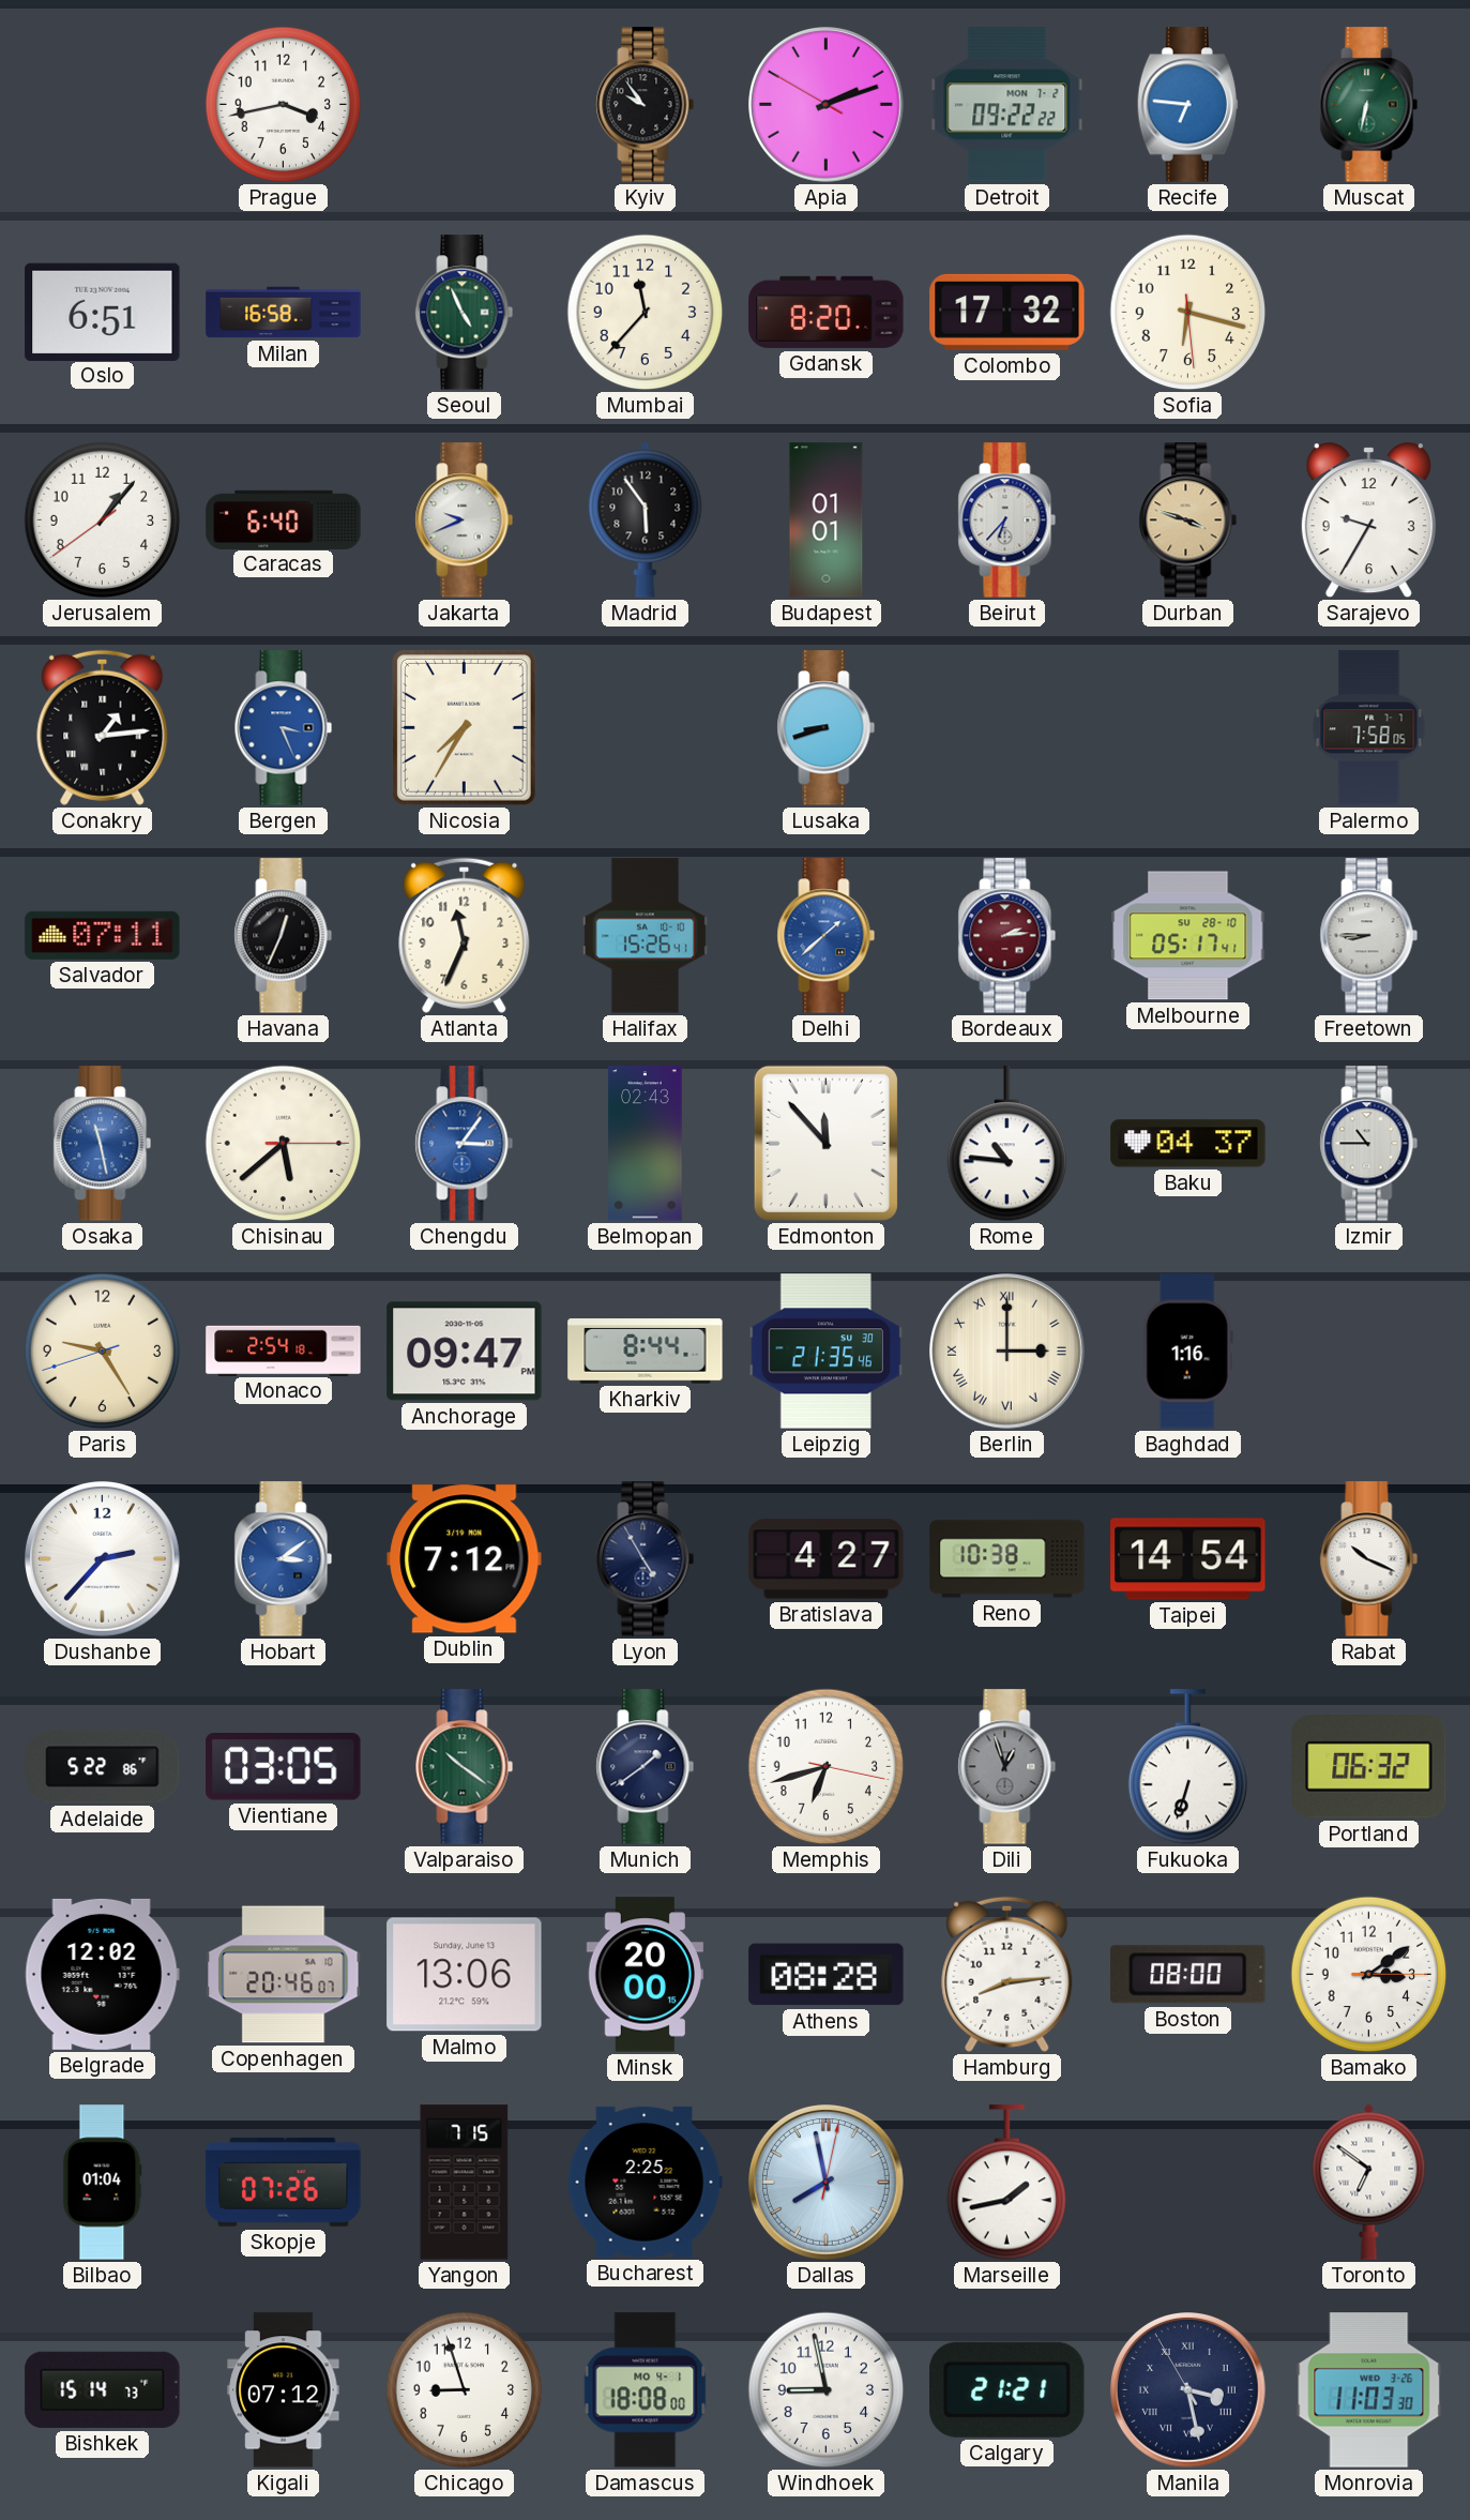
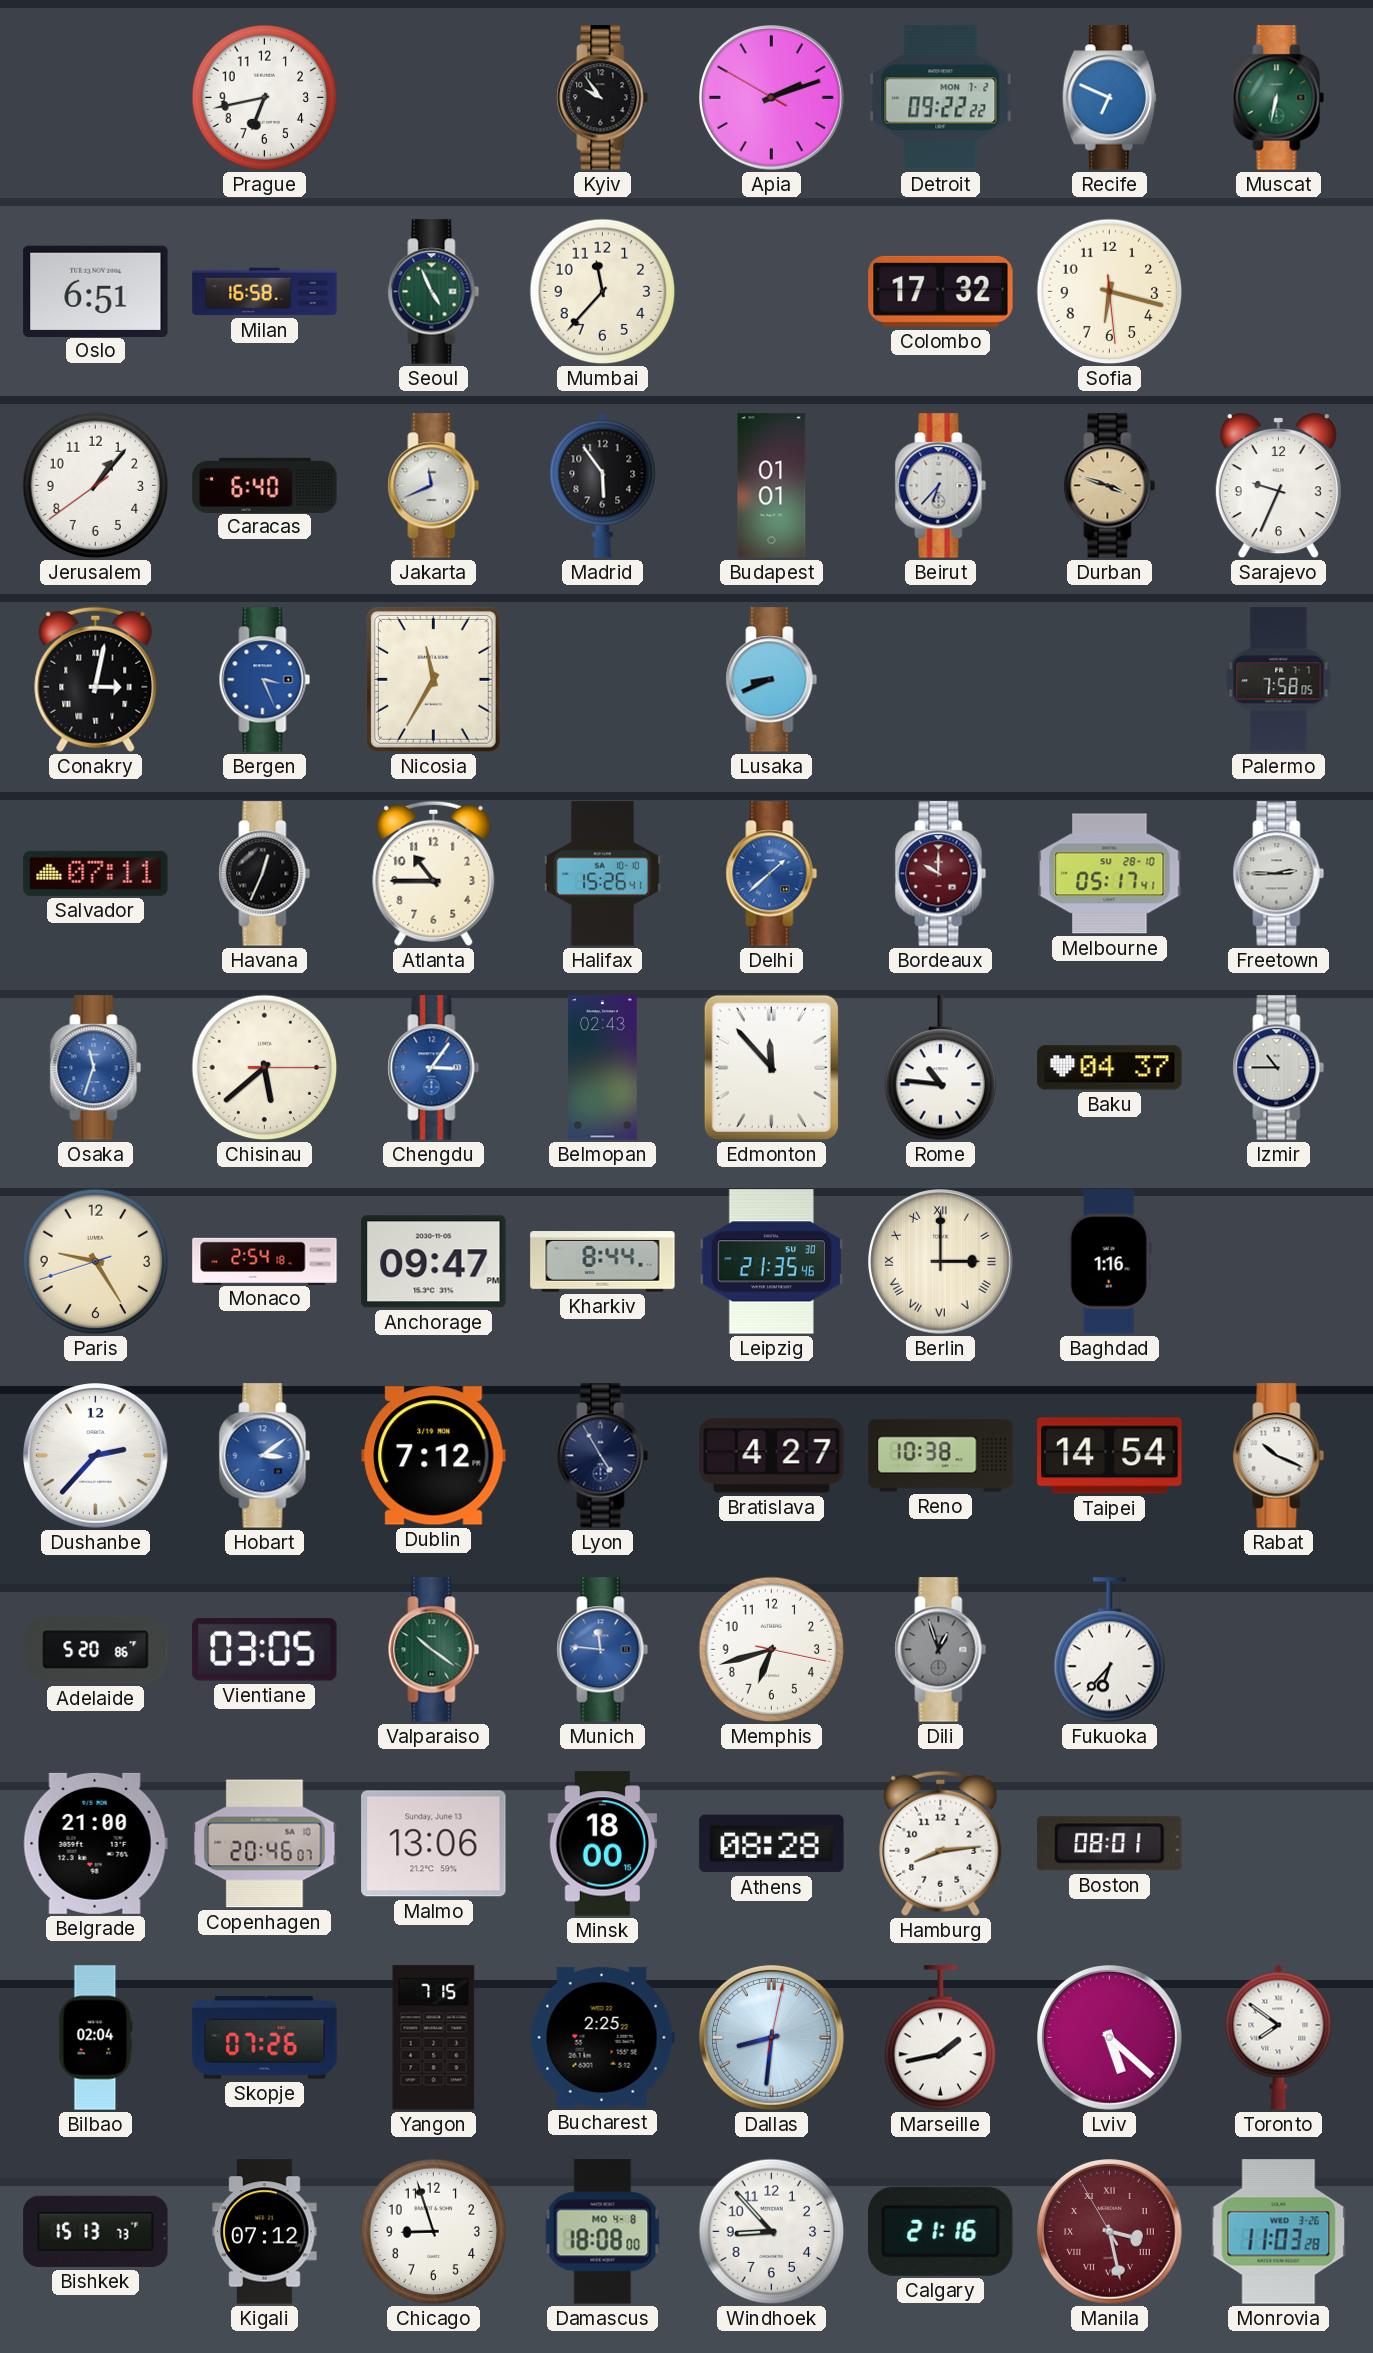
Prague: 3:43 -> 6:43 (265, 98)
Recife: 6:46 -> 6:49 (1109, 98)
Gdansk: 8:20 -> none (827, 312)
Jakarta: 9:41 -> 11:41 (434, 486)
Sarajevo: 9:35 -> 9:34 (1278, 486)
Conakry: 1:14 -> 3:02 (96, 679)
Nicosia: 7:35 -> 11:35 (433, 679)
Lusaka: 8:42 -> 8:41 (772, 680)
Atlanta: 11:34 -> 10:45 (434, 873)
Bordeaux: 2:14 -> 10:00 (941, 874)
Freetown: 8:45 -> 2:45 (1279, 874)
Osaka: 11:28 -> 11:33 (96, 1068)
Adelaide: 5:22 -> 5:20 (96, 1650)
Munich: 1:39 -> 11:46 (603, 1650)
Munich dial: navy -> blue (603, 1650)
Fukuoka: 6:33 -> 6:37 (1109, 1650)
Portland: 06:32 -> none (1369, 1767)
Belgrade: 12:02 -> 21:00 (95, 1843)
Minsk: 20:00 -> 18:00 (602, 1844)
Boston: 08:00 -> 08:01 (1110, 1844)
Bamako: 3:09 -> none (1369, 1975)
Bilbao: 01:04 -> 02:04 (95, 2038)
Dallas: 7:58 -> 8:31 (772, 2038)
Lviv: none -> 5:22 (1110, 2038)
Toronto: 6:51 -> 7:51 (1279, 2037)
Bishkek: 15:14 -> 15:13 (96, 2231)
Damascus date: MO 4-1 -> MO 4-8 (603, 2232)
Windhoek: 8:58 -> 8:53 (772, 2232)
Calgary: 21:21 -> 21:16 (941, 2231)
Manila dial: navy -> burgundy (1110, 2232)
Monrovia: 11:03:30 -> 11:03:28 (1279, 2232)
